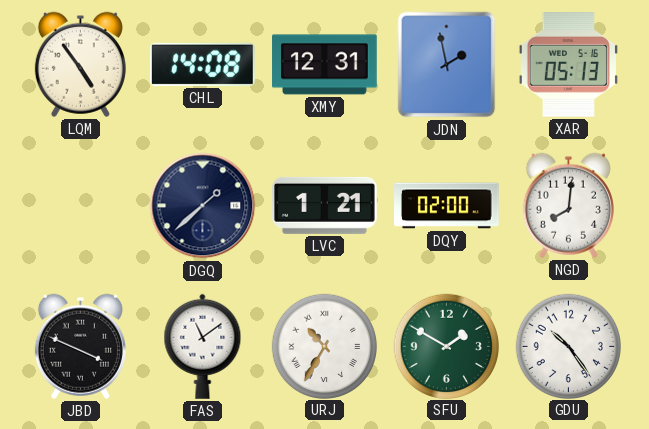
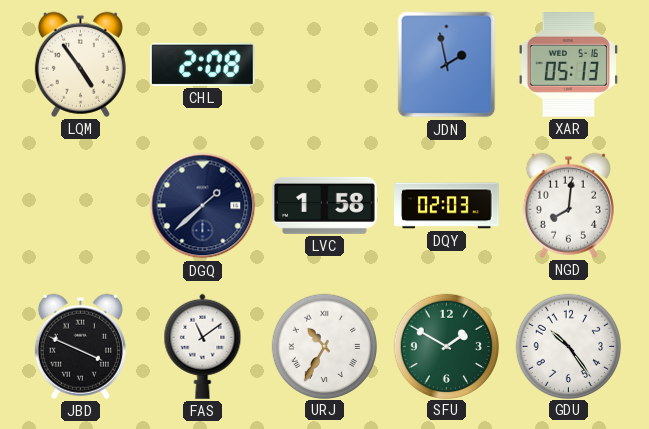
CHL: 14:08 -> 2:08 (202, 64)
XMY: 12:31 -> none (325, 65)
LVC: 1:21 -> 1:58 (325, 205)
DQY: 02:00 -> 02:03 (447, 206)
